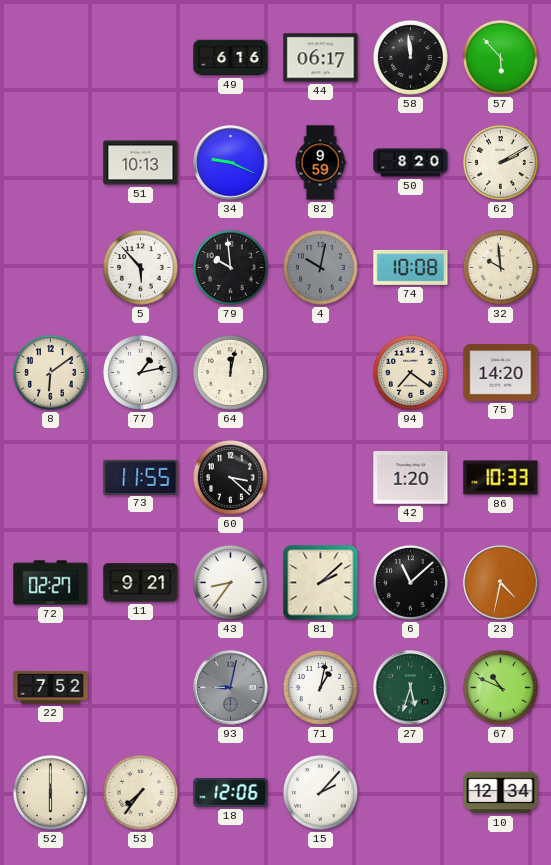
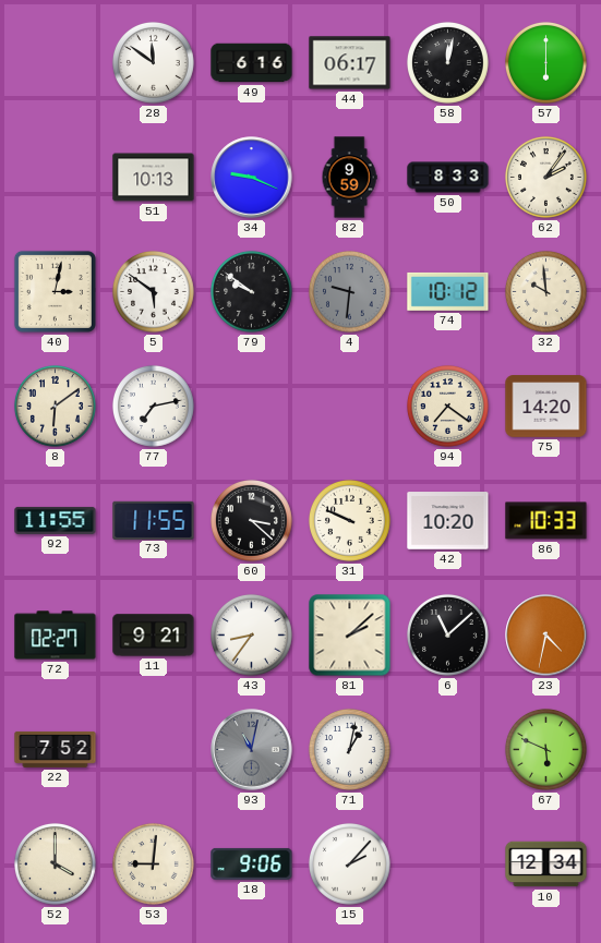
28: none -> 11:51 (153, 62)
58: 11:59 -> 12:02 (447, 62)
57: 5:53 -> 6:00 (545, 62)
50: 8:20 -> 8:33 (448, 178)
62: 2:10 -> 2:06 (545, 177)
40: none -> 3:02 (55, 291)
5: 5:53 -> 5:51 (153, 291)
79: 9:59 -> 9:51 (251, 291)
4: 10:02 -> 9:31 (349, 291)
74: 10:08 -> 10:12 (448, 291)
77: 1:13 -> 7:13 (153, 406)
64: 12:02 -> none (230, 372)
92: none -> 11:55 (56, 520)
31: none -> 9:49 (349, 520)
42: 1:20 -> 10:20 (448, 521)
93: 9:02 -> 11:02 (252, 750)
27: 5:33 -> none (411, 688)
67: 10:49 -> 5:49 (545, 749)
52: 6:00 -> 4:00 (55, 863)
53: 7:36 -> 9:01 (153, 863)
18: 12:06 -> 9:06 (252, 863)
